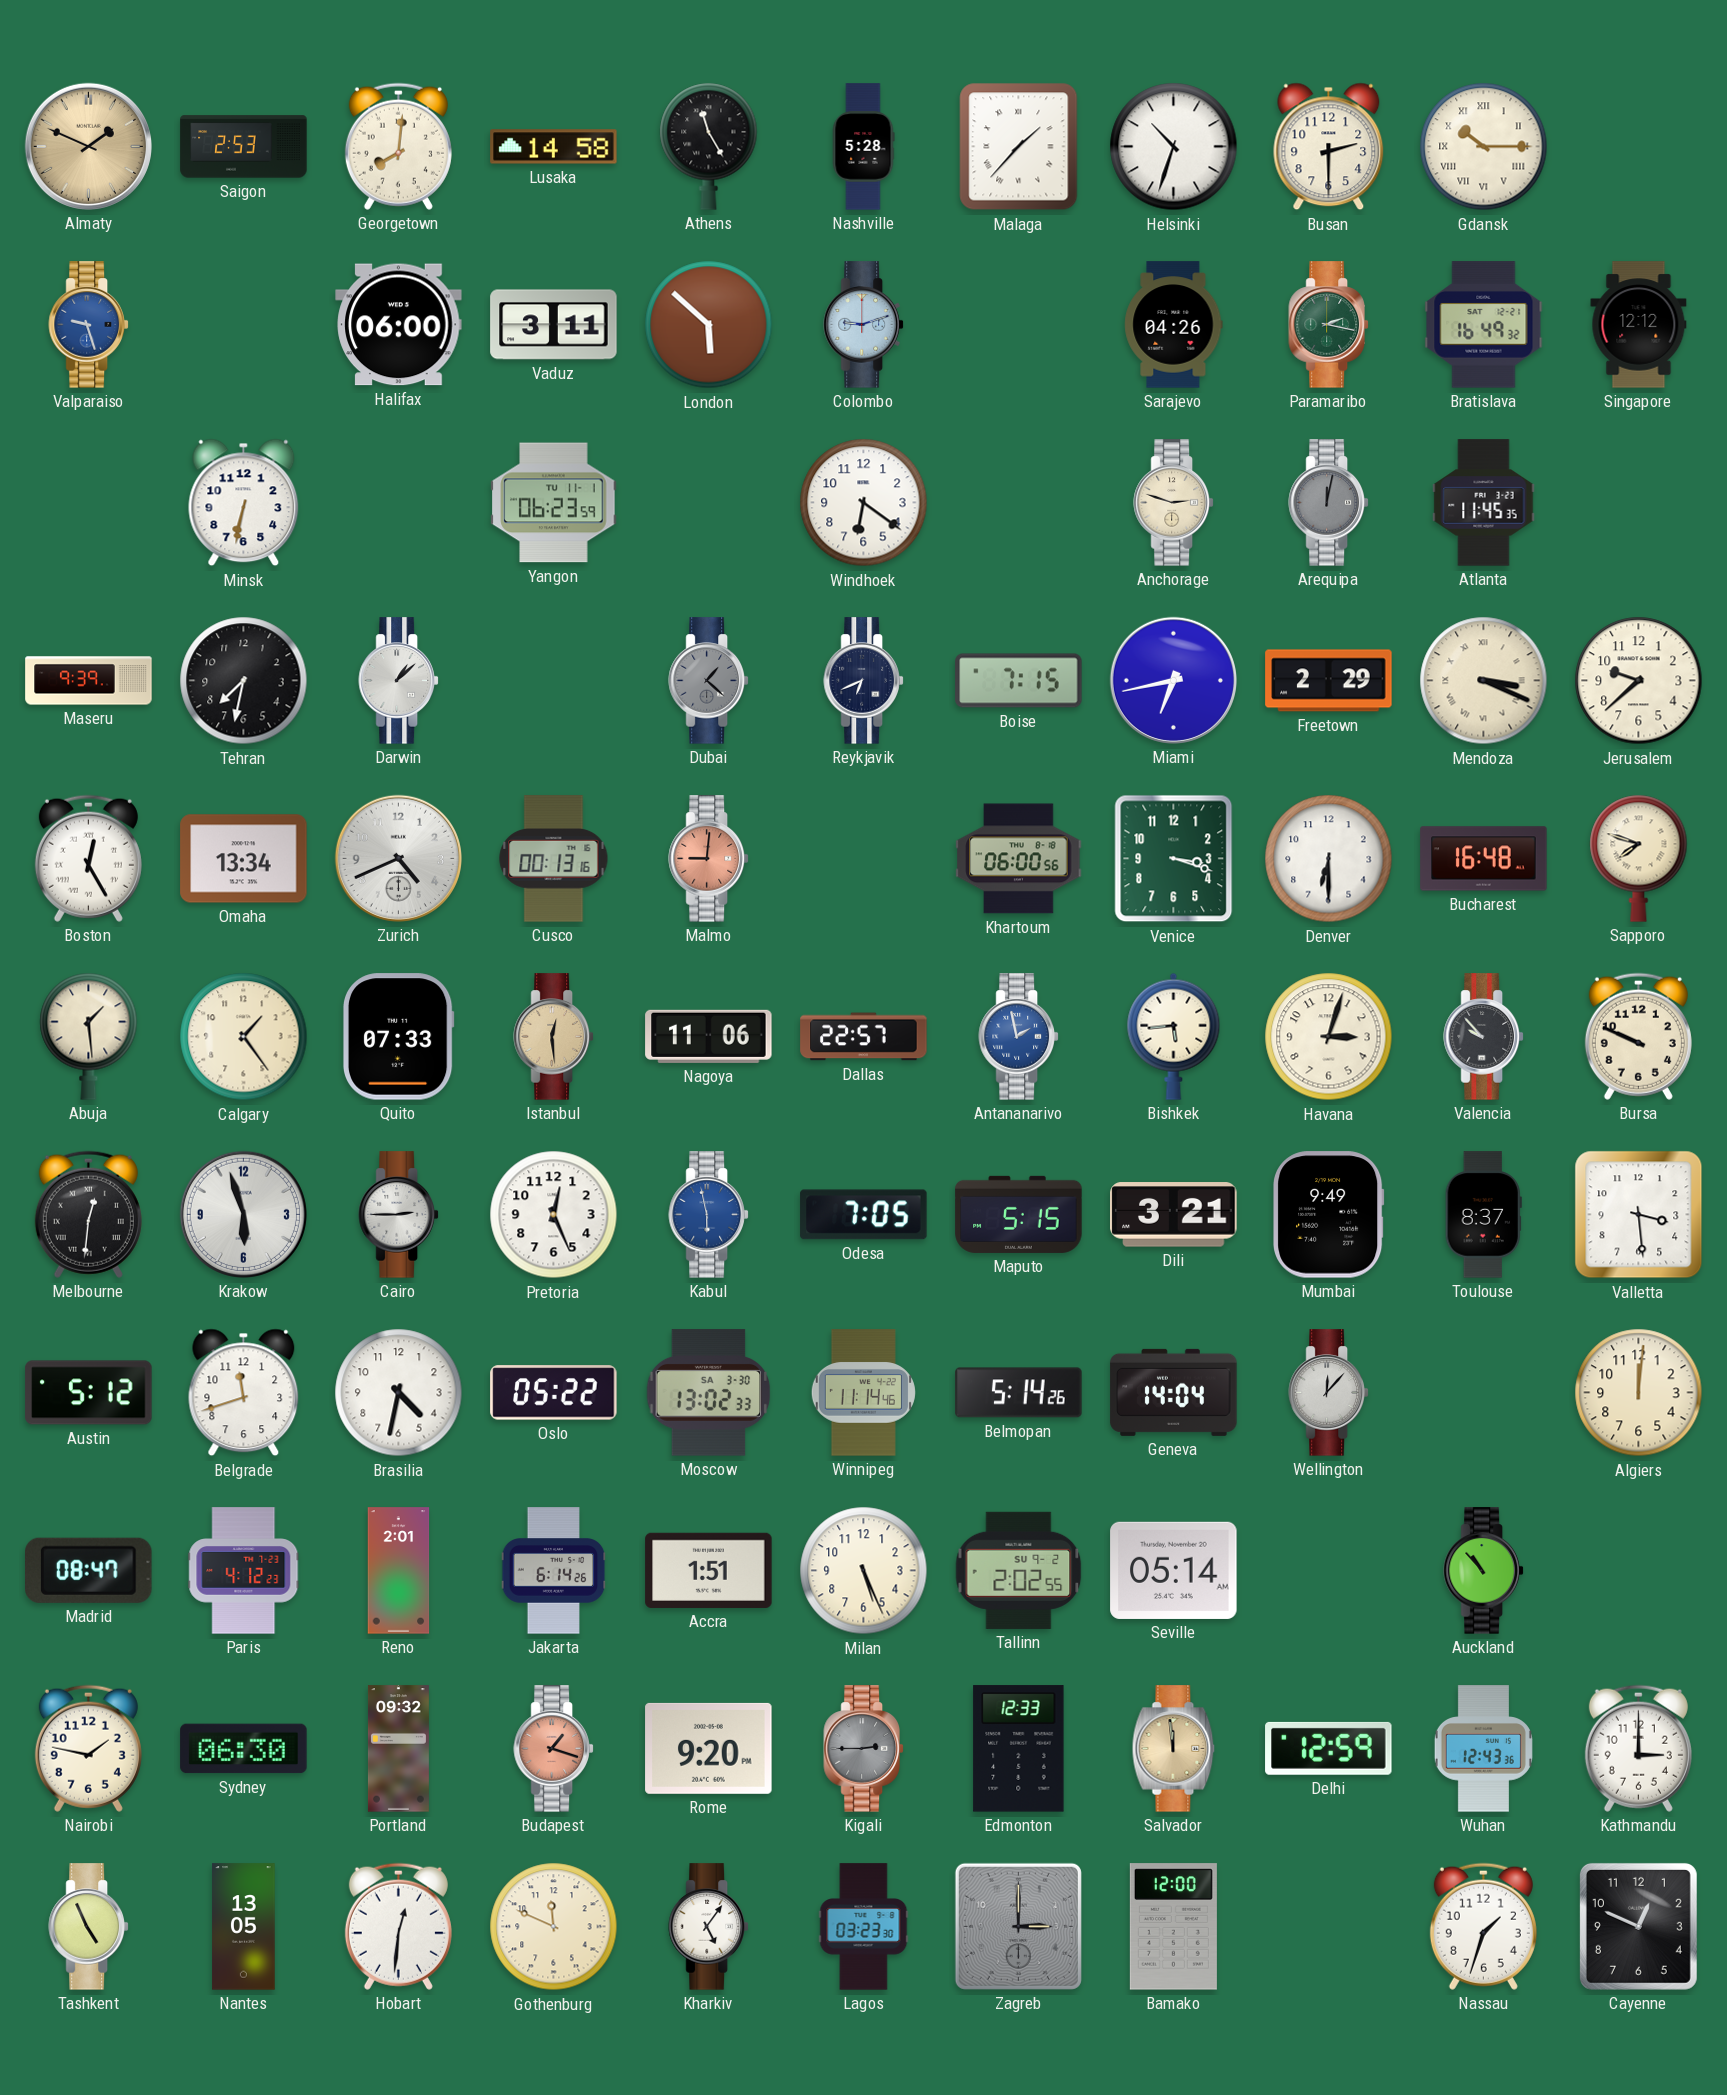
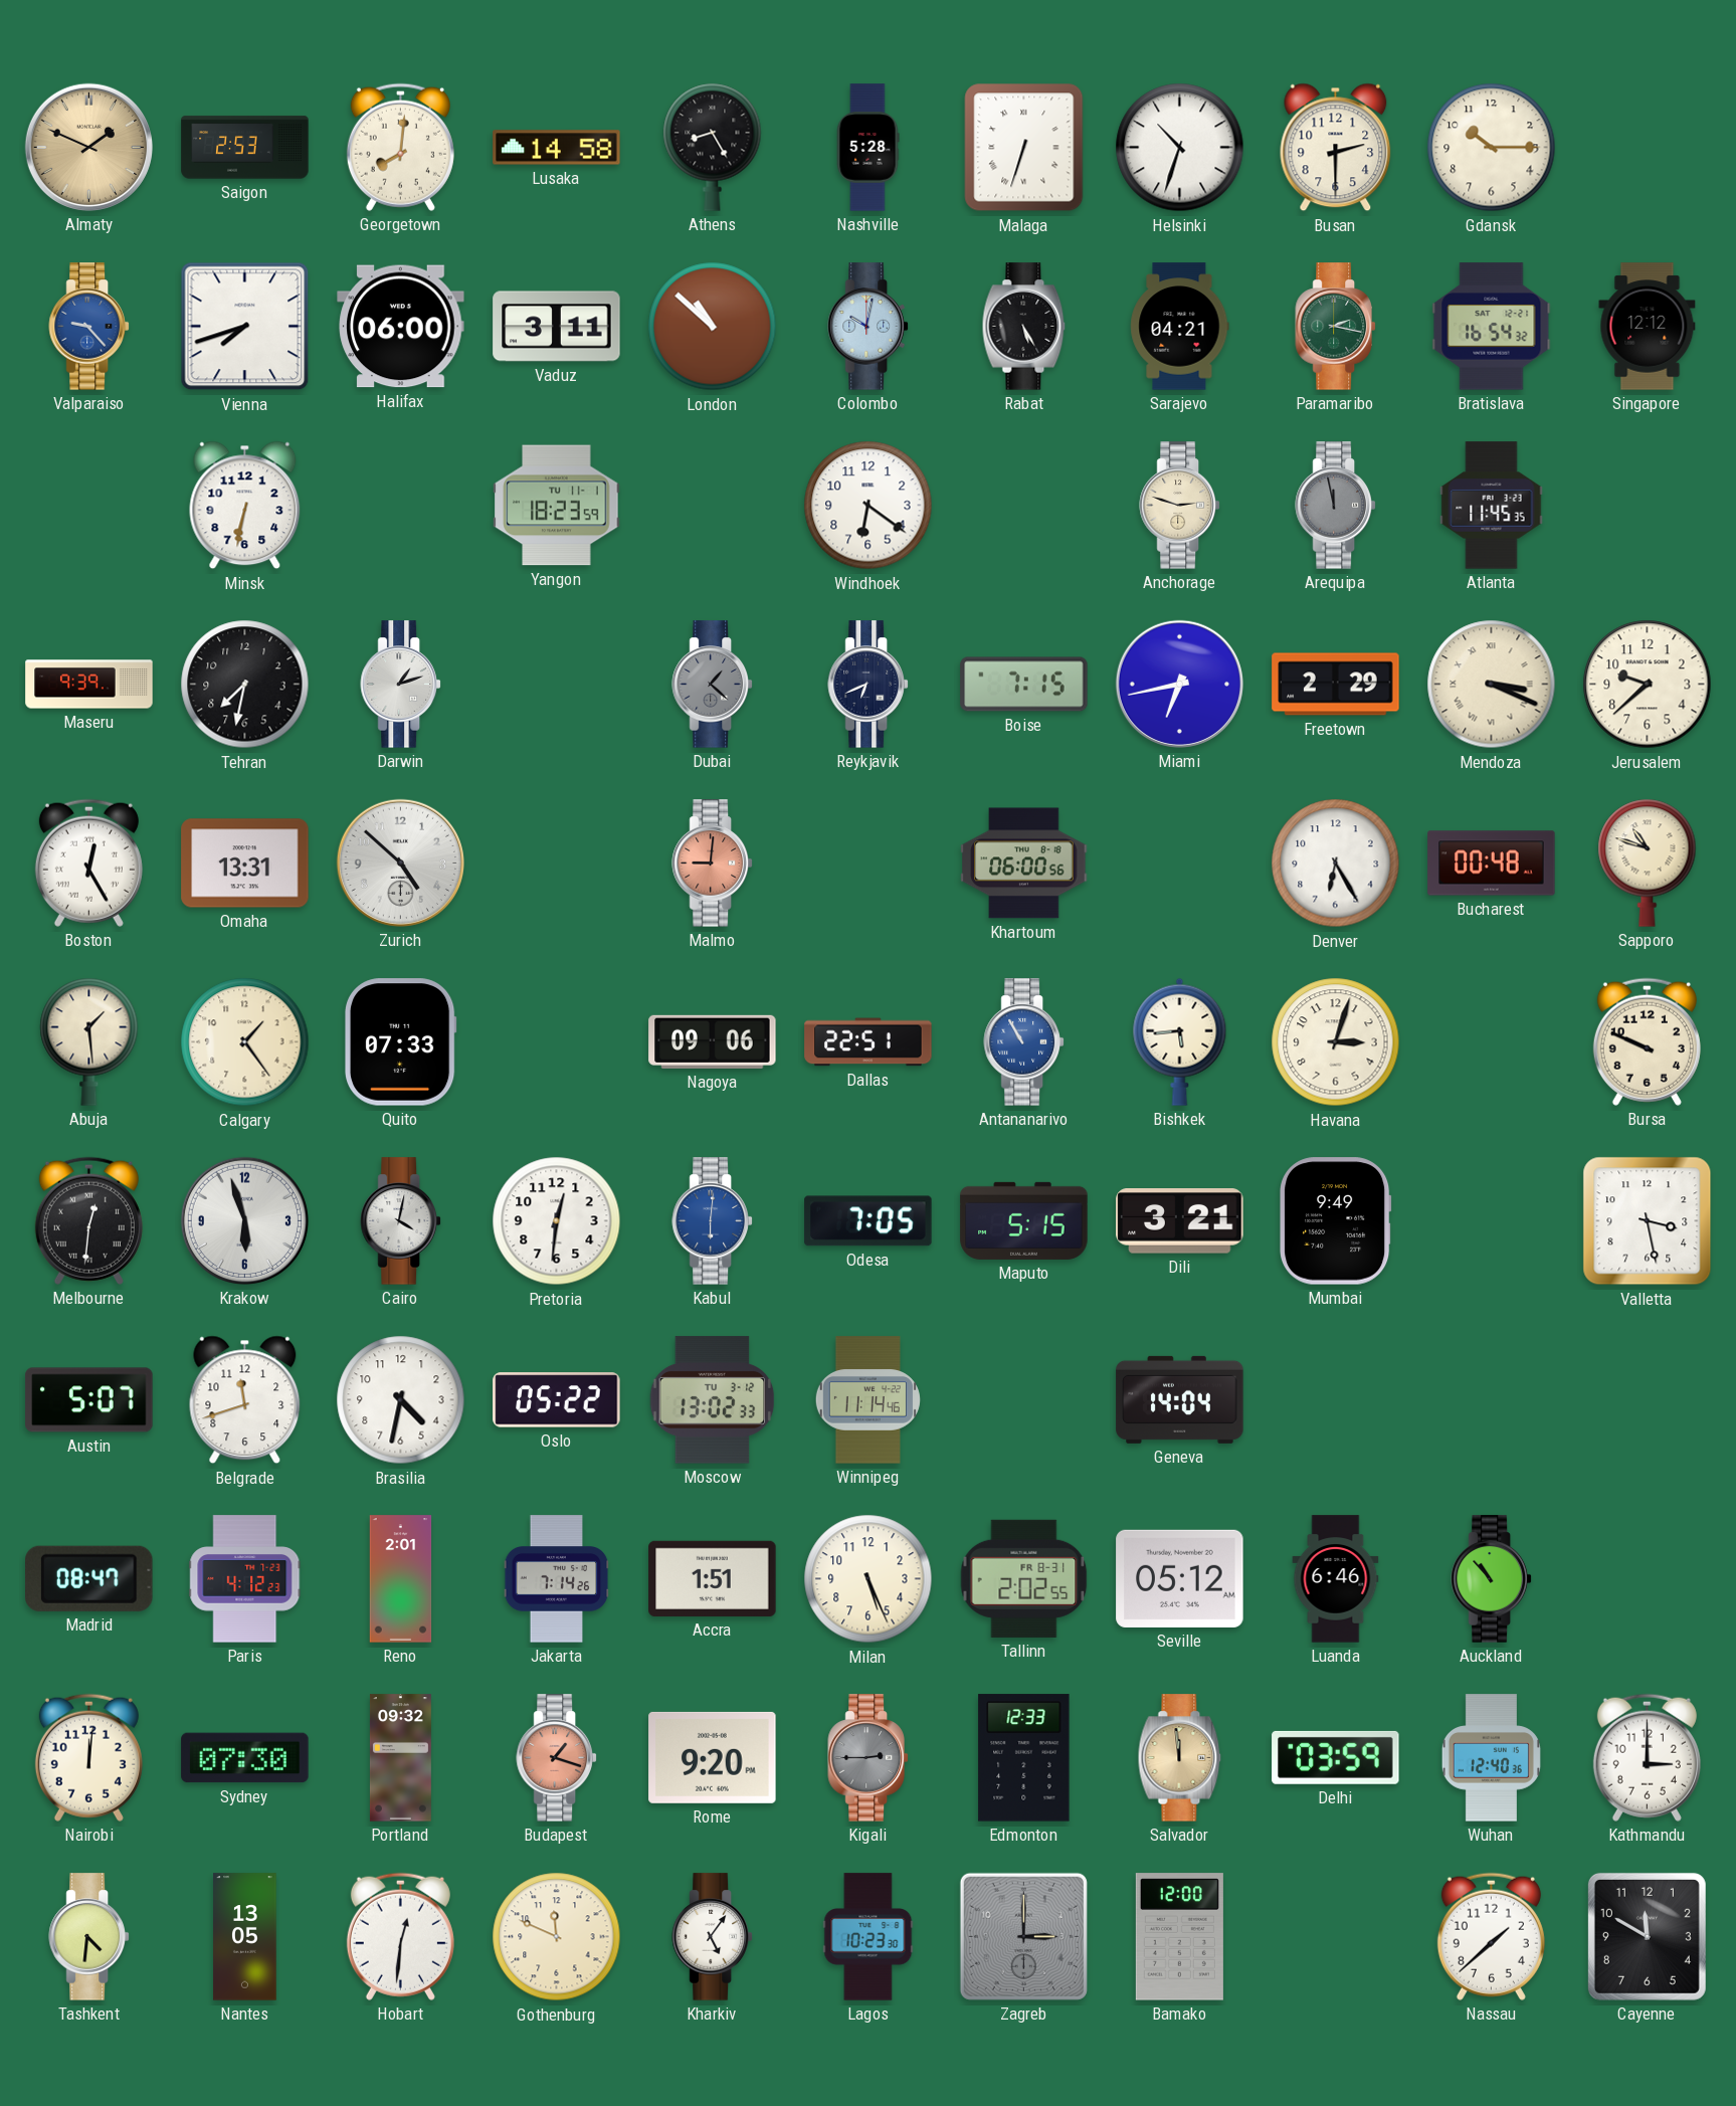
Athens: 11:25 -> 8:25 (713, 147)
Malaga: 1:37 -> 6:33 (1024, 148)
Gdansk numerals: Roman -> Arabic (1492, 148)
Valparaiso: 9:27 -> 9:23 (89, 327)
Vienna: none -> 7:42 (245, 327)
London: 5:52 -> 10:52 (713, 327)
Colombo: 9:12 -> 10:02 (869, 327)
Rabat: none -> 5:25 (1024, 327)
Sarajevo: 04:26 -> 04:21 (1180, 327)
Bratislava: 16:49 -> 16:54 (1492, 327)
Yangon: 06:23 -> 18:23 (557, 506)
Arequipa: 12:02 -> 11:58 (1336, 506)
Darwin: 1:08 -> 1:12 (401, 685)
Omaha: 13:34 -> 13:31 (245, 864)
Zurich: 4:41 -> 4:52 (400, 863)
Cusco: 00:13 -> none (554, 859)
Venice: 3:18 -> none (1174, 859)
Denver: 6:30 -> 6:25 (1336, 864)
Bucharest: 16:48 -> 00:48 (1492, 864)
Sapporo: 7:48 -> 10:48 (1648, 863)
Istanbul: 12:29 -> none (554, 1037)
Nagoya: 11:06 -> 09:06 (713, 1041)
Dallas: 22:57 -> 22:51 (869, 1042)
Antananarivo: 1:58 -> 10:55 (1024, 1042)
Valencia: 9:53 -> none (1484, 1037)
Cairo: 2:45 -> 4:02 (401, 1221)
Pretoria: 12:26 -> 12:31 (557, 1221)
Kabul: 5:58 -> 6:01 (713, 1221)
Toulouse: 8:37 -> none (1483, 1215)
Valletta: 3:29 -> 3:28 (1648, 1221)
Austin: 5:12 -> 5:07 (89, 1400)
Moscow date: SA 3-30 -> TU 3-12 (713, 1400)
Belmopan: 5:14 -> none (1019, 1393)
Wellington: 12:07 -> none (1329, 1393)
Algiers: 12:01 -> none (1639, 1393)
Jakarta: 6:14 -> 7:14 (557, 1579)
Tallinn date: SU 9-2 -> FR 8-31 (1024, 1578)
Seville: 05:14 -> 05:12 (1180, 1578)
Luanda: none -> 6:46 (1336, 1579)
Nairobi: 1:47 -> 12:01 (88, 1757)
Sydney: 06:30 -> 07:30 (245, 1758)
Delhi: 12:59 -> 03:59 (1336, 1757)
Wuhan: 12:43 -> 12:40 (1491, 1758)
Tashkent: 4:56 -> 4:31 (89, 1937)
Lagos: 03:23 -> 10:23 (869, 1937)
Nassau: 1:33 -> 1:38 (1491, 1936)
Cayenne: 12:49 -> 11:50 (1647, 1936)
